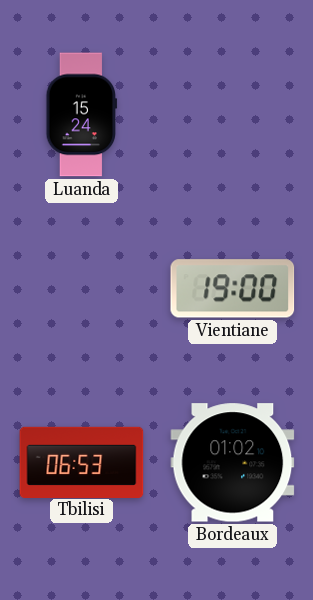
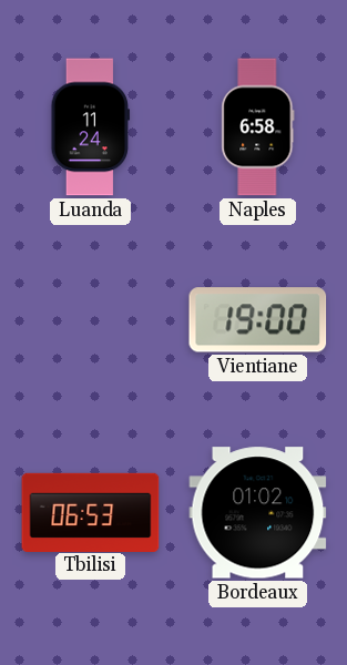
Luanda: 15:24 -> 11:24 (91, 127)
Naples: none -> 6:58 (258, 127)
